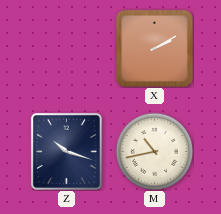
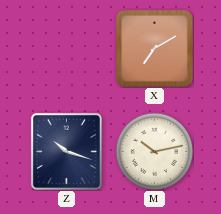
X: 2:10 -> 7:10 (154, 48)
M: 10:43 -> 10:13 (154, 151)
